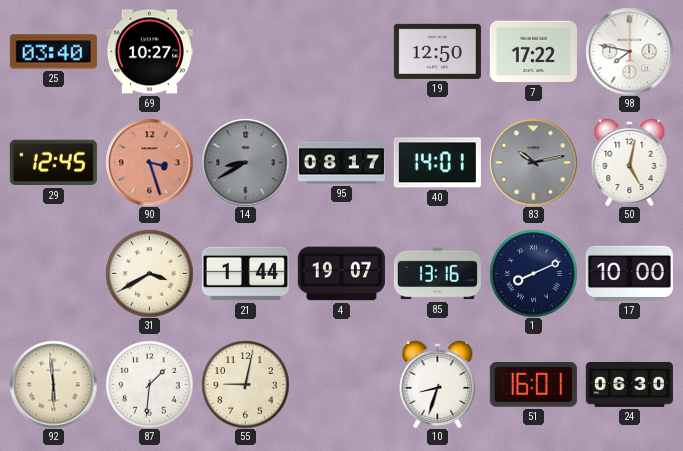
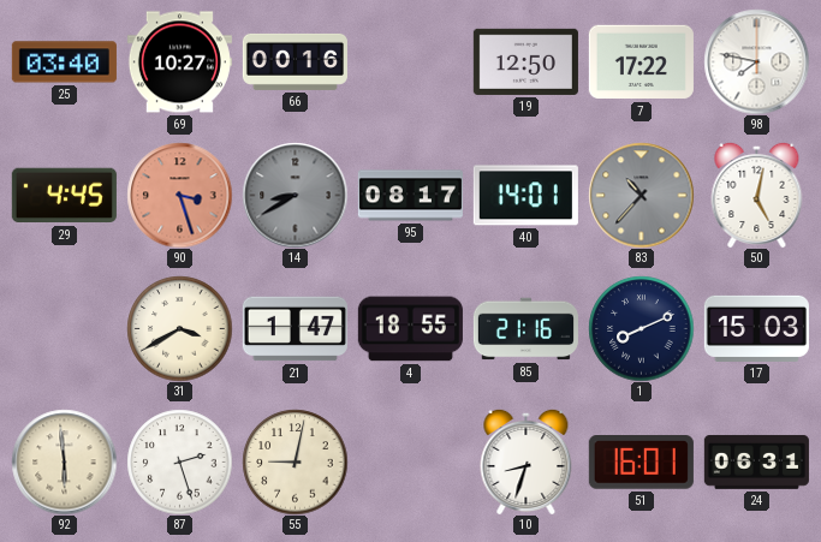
66: none -> 00:16 (295, 61)
29: 12:45 -> 4:45 (64, 196)
83: 10:13 -> 10:37 (641, 195)
21: 1:44 -> 1:47 (295, 329)
4: 19:07 -> 18:55 (410, 329)
85: 13:16 -> 21:16 (525, 329)
17: 10:00 -> 15:03 (756, 328)
87: 1:31 -> 2:27 (179, 461)
24: 06:30 -> 06:31 (756, 461)
